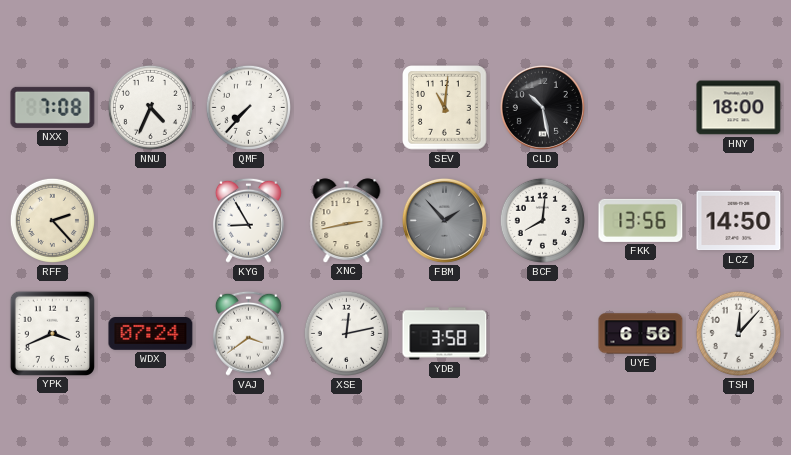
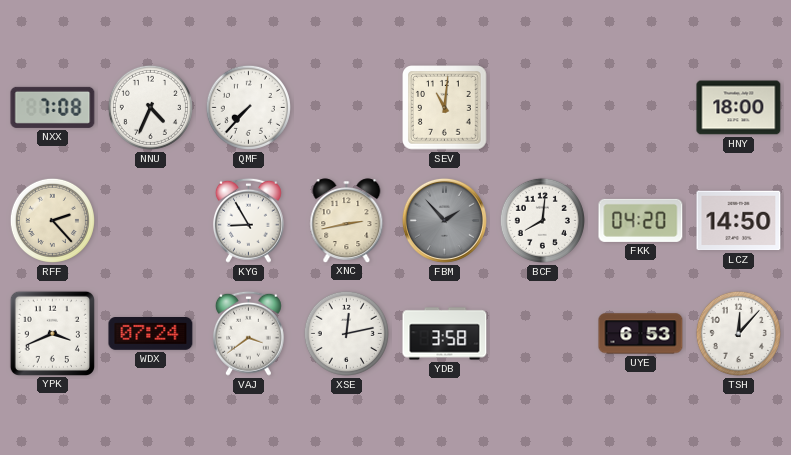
CLD: 10:28 -> none (542, 107)
FKK: 13:56 -> 04:20 (641, 220)
UYE: 6:56 -> 6:53 (641, 334)
